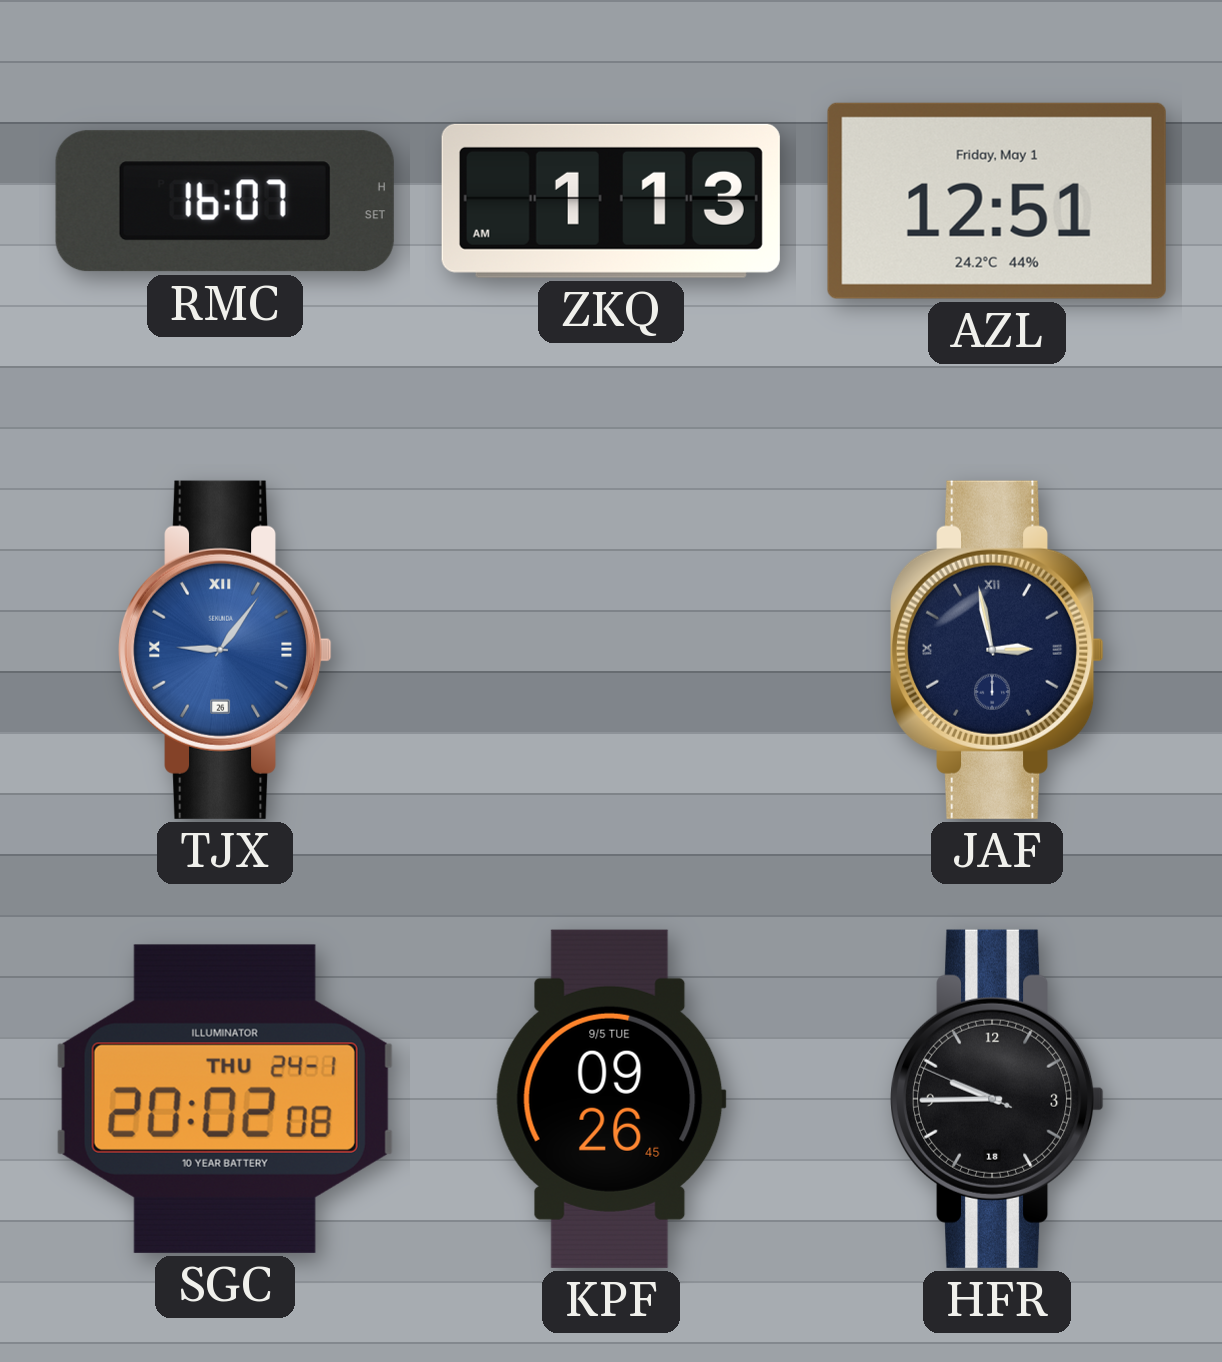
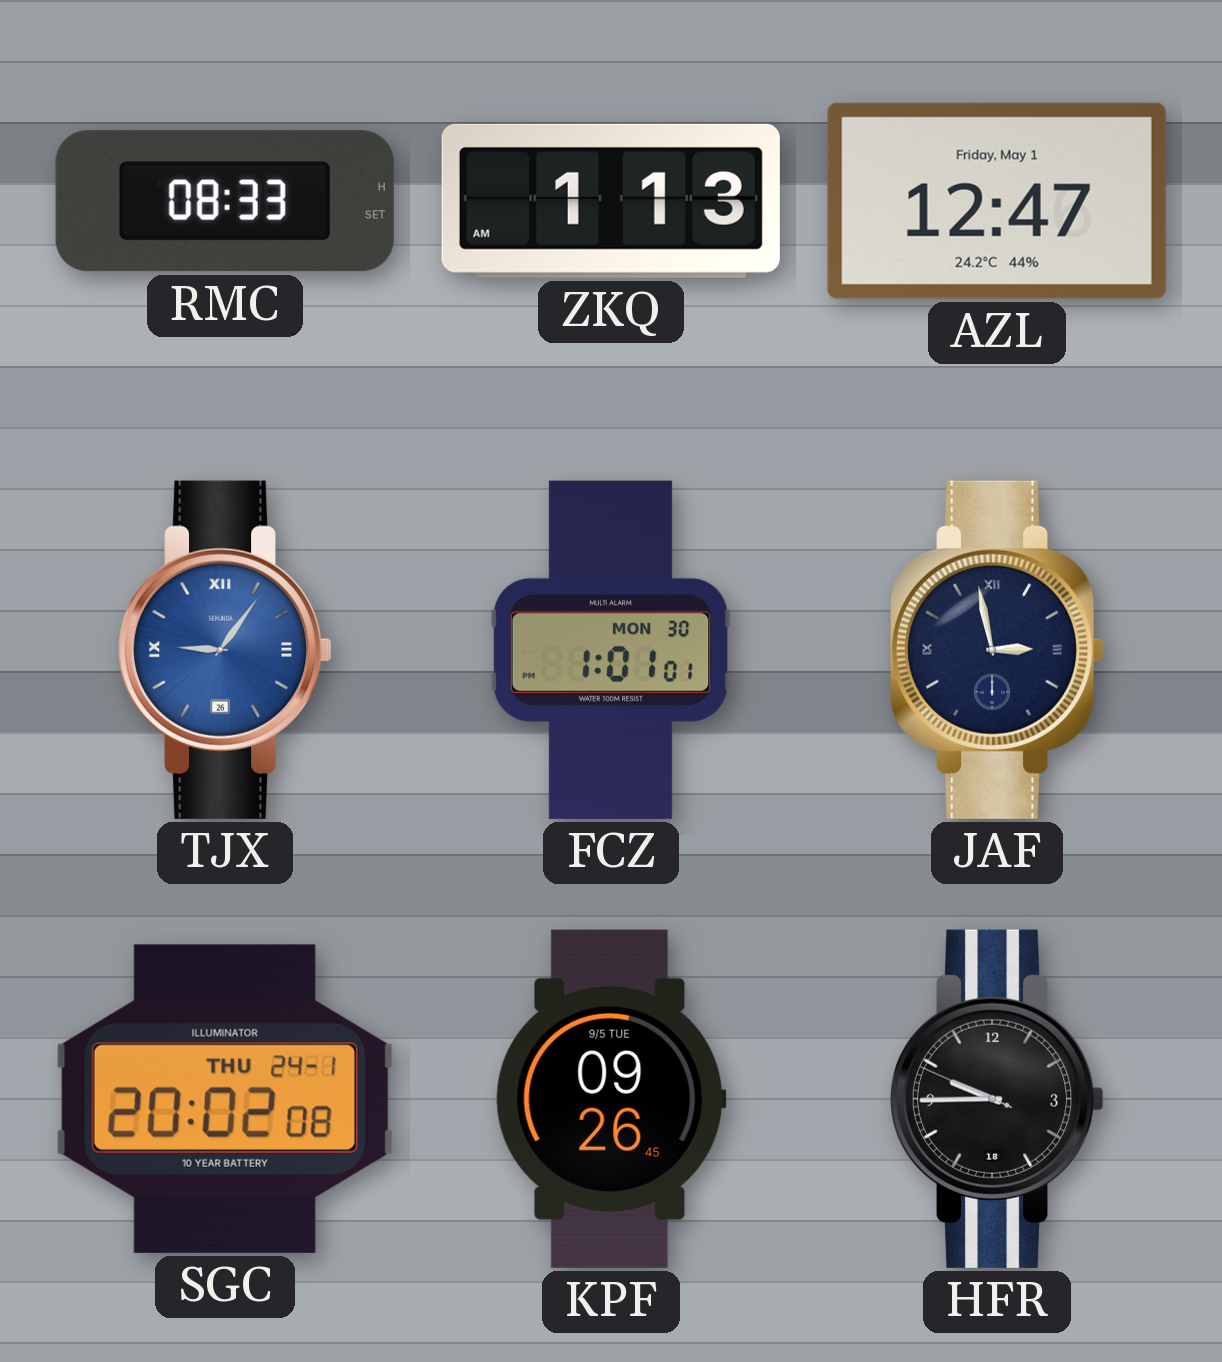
RMC: 16:07 -> 08:33 (225, 201)
AZL: 12:51 -> 12:47 (997, 201)
FCZ: none -> 1:01 (611, 650)
